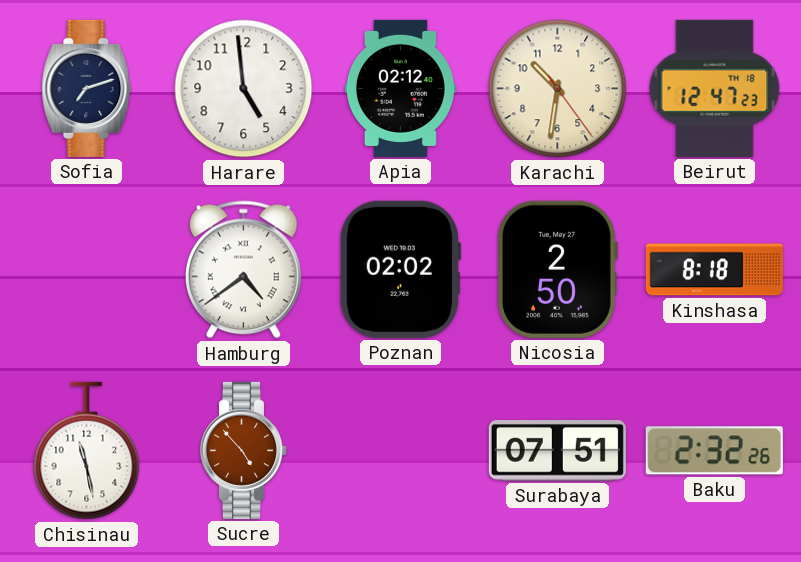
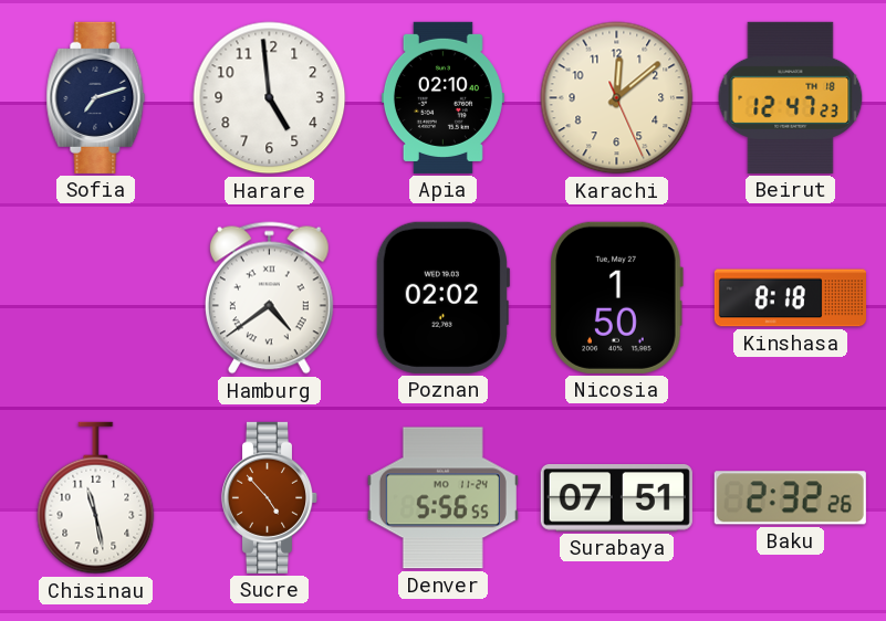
Apia: 02:12 -> 02:10 (442, 97)
Karachi: 10:31 -> 12:08 (617, 98)
Nicosia: 2:50 -> 1:50 (616, 297)
Denver: none -> 5:56 (442, 498)
